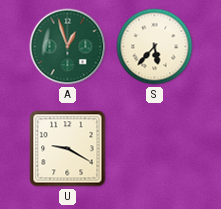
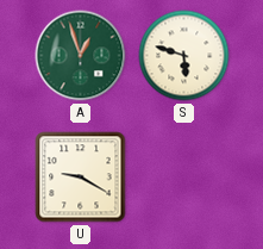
S: 5:37 -> 5:48 (184, 56)
